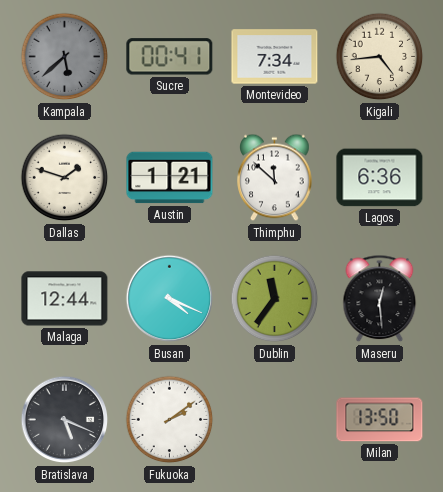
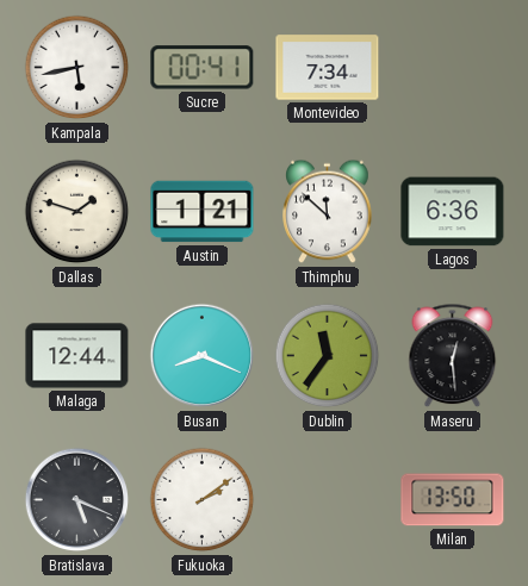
Kampala: 5:38 -> 5:43 (77, 68)
Kampala dial: grey -> white (77, 68)
Kigali: 4:44 -> none (380, 57)
Busan: 4:19 -> 8:19 (203, 356)
